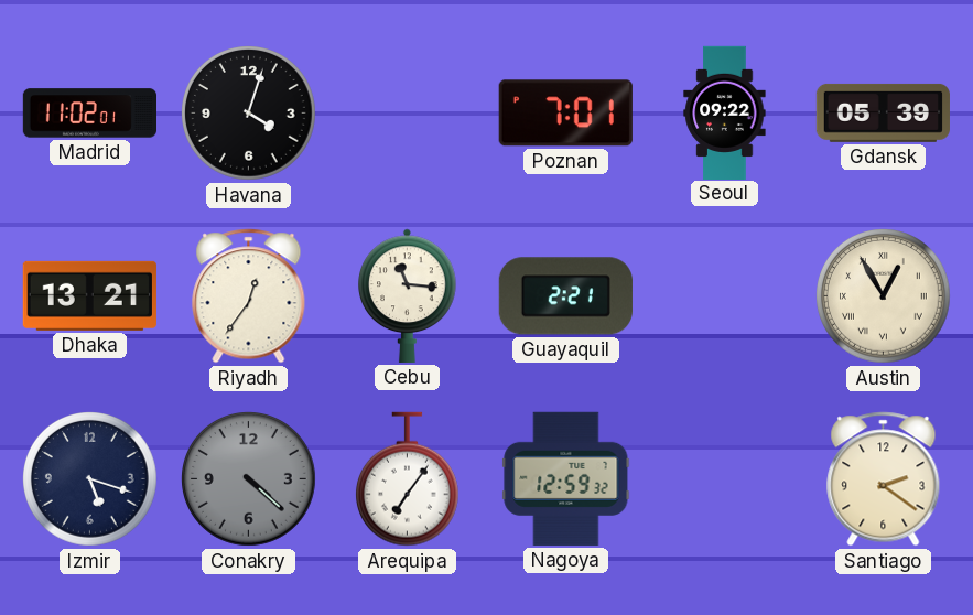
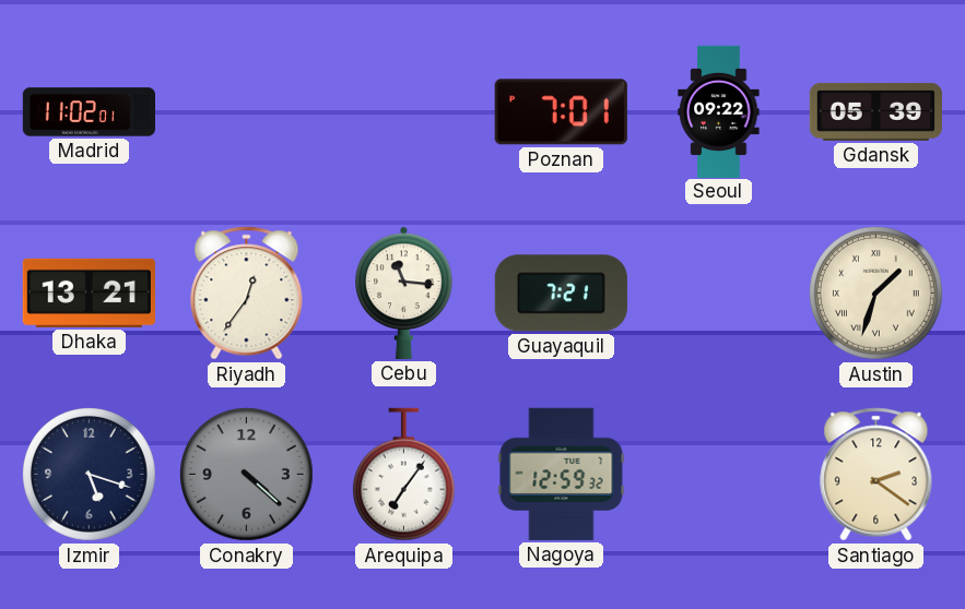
Havana: 4:03 -> none (249, 114)
Guayaquil: 2:21 -> 7:21 (561, 294)
Austin: 12:55 -> 1:33 (876, 294)
